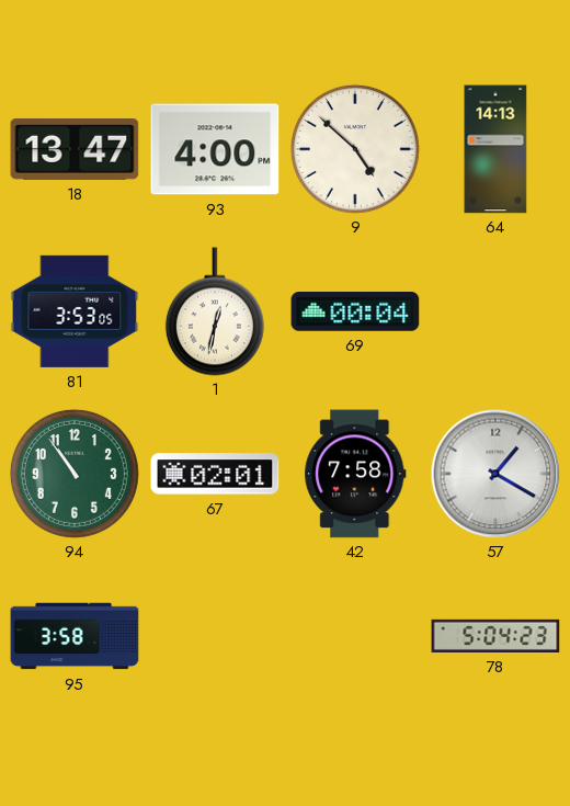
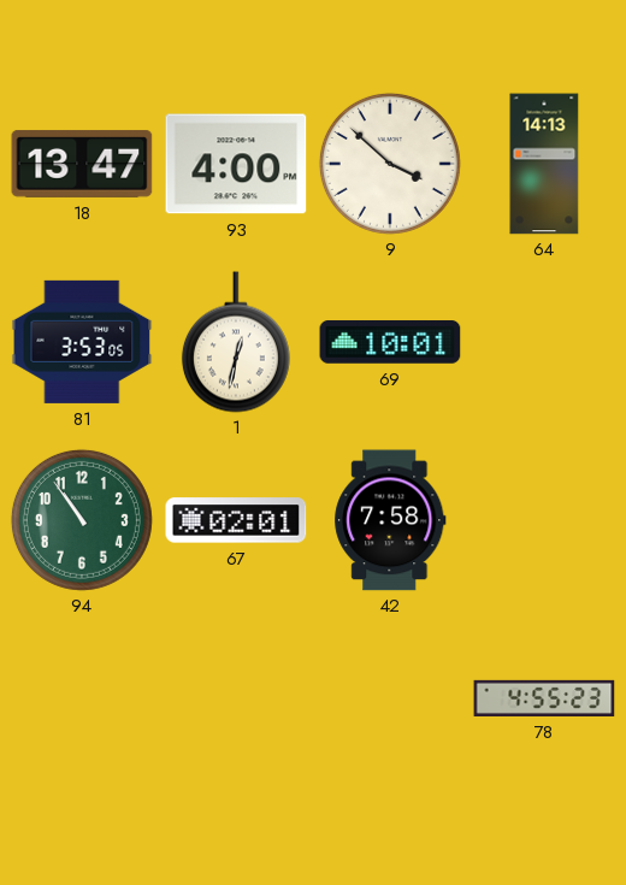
9: 4:52 -> 3:52 (390, 164)
69: 00:04 -> 10:01 (390, 342)
57: 1:20 -> none (495, 474)
95: 3:58 -> none (75, 636)
78: 5:04 -> 4:55 (544, 698)
